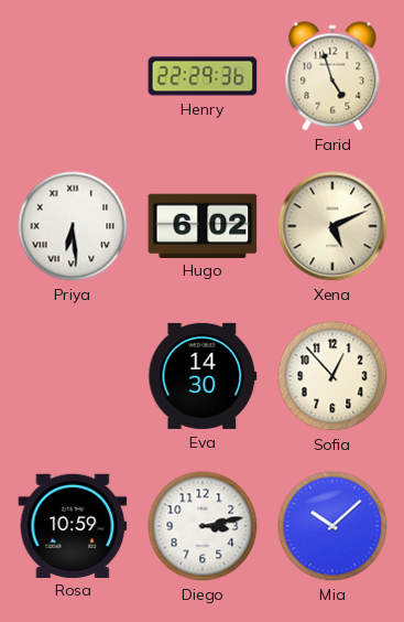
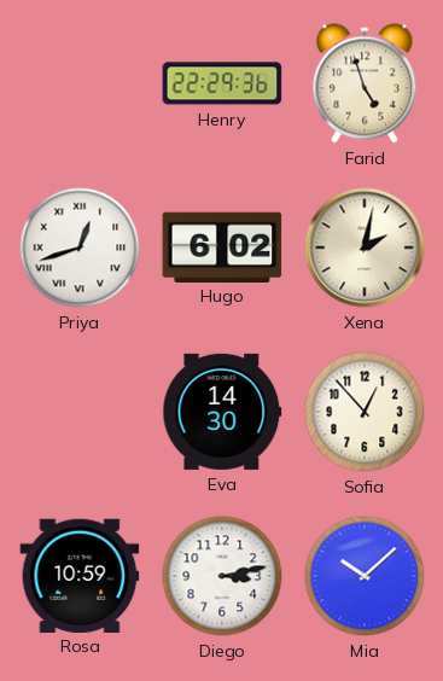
Priya: 6:29 -> 12:42 (80, 248)
Xena: 5:11 -> 2:02 (365, 248)
